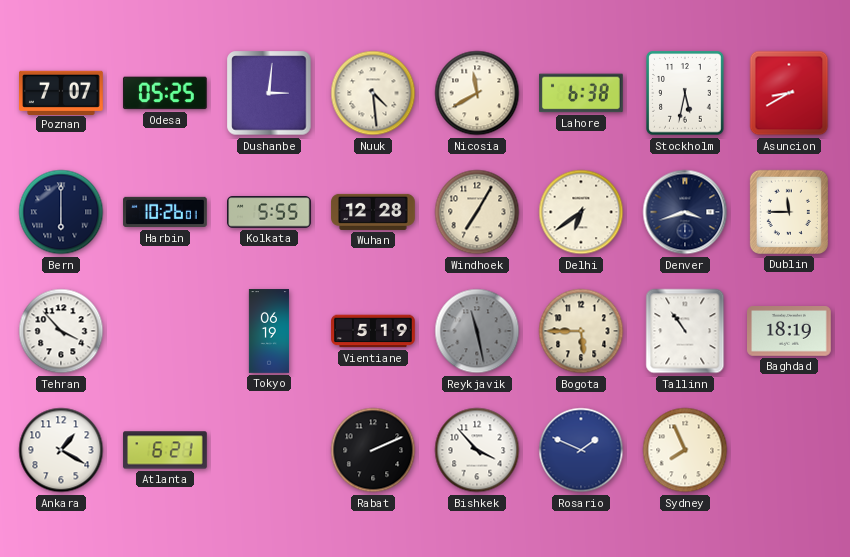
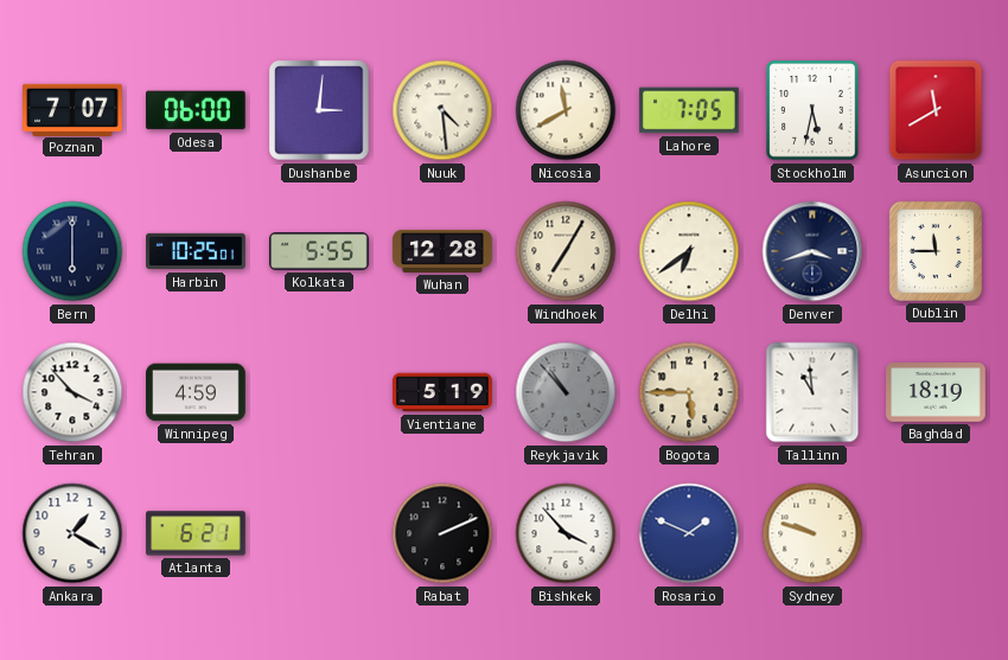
Odesa: 05:25 -> 06:00 (196, 110)
Lahore: 6:38 -> 7:05 (690, 110)
Asuncion: 8:40 -> 11:40 (936, 110)
Harbin: 10:26 -> 10:25 (196, 251)
Winnipeg: none -> 4:59 (197, 392)
Tokyo: 06:19 -> none (269, 331)
Reykjavik: 11:28 -> 10:53 (566, 392)
Tallinn: 10:54 -> 10:59 (812, 392)
Sydney: 7:56 -> 9:48 (812, 533)
